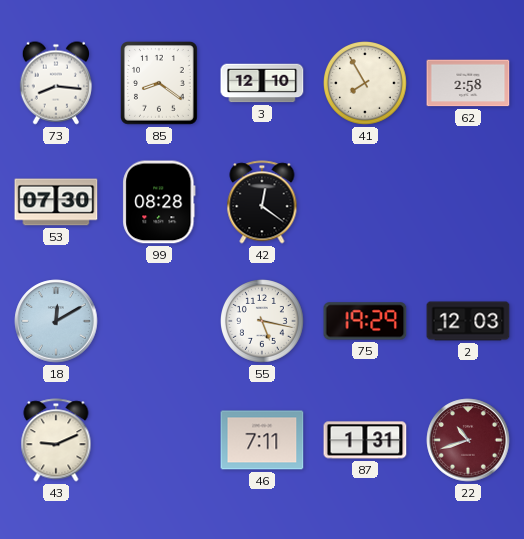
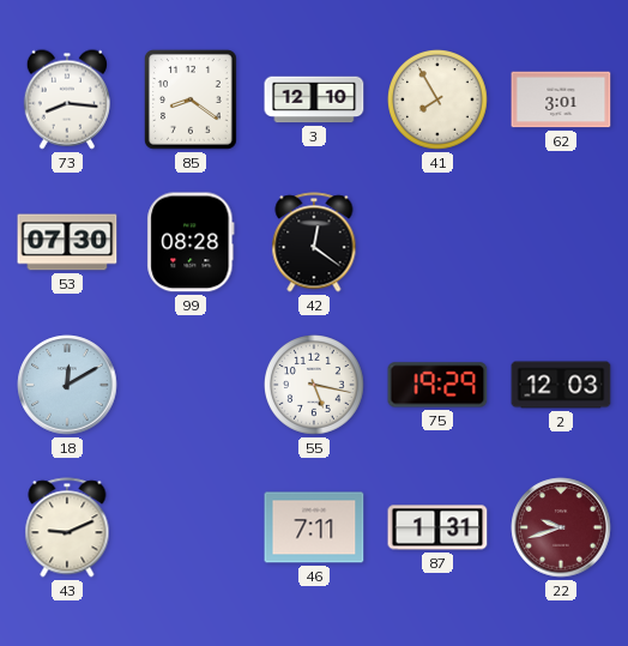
62: 2:58 -> 3:01 (561, 99)
22: 10:42 -> 9:42 (561, 527)
